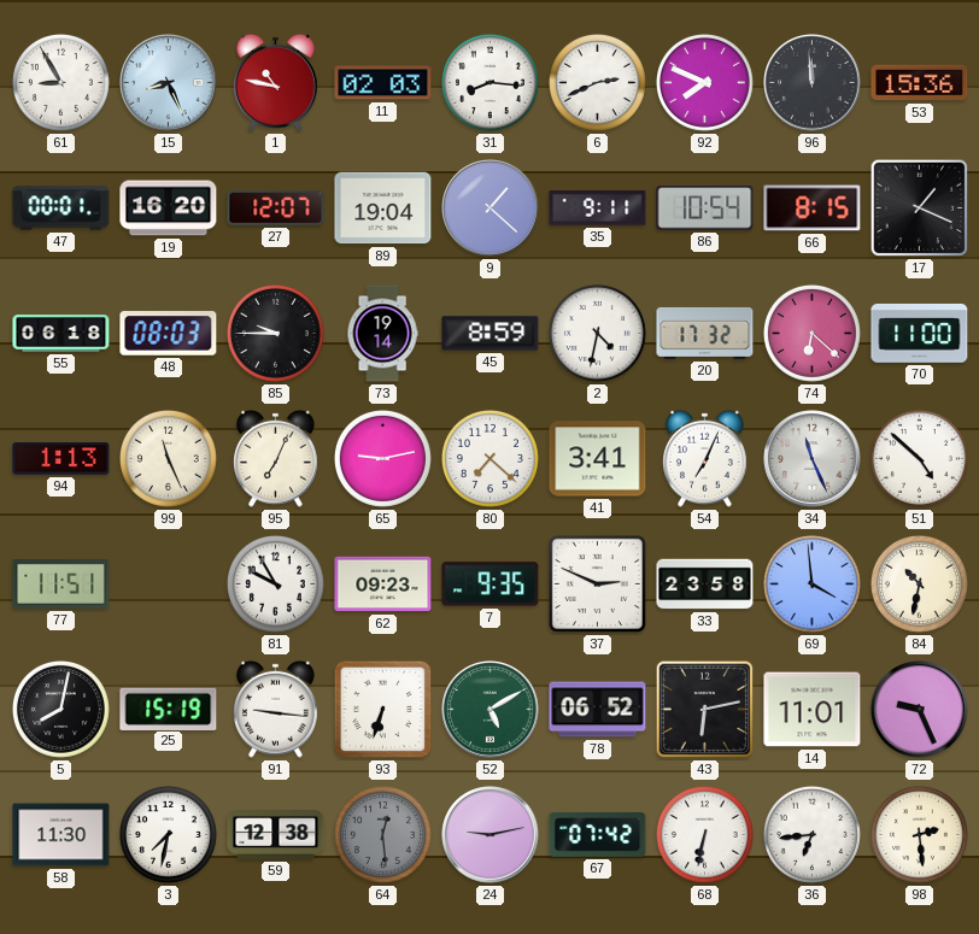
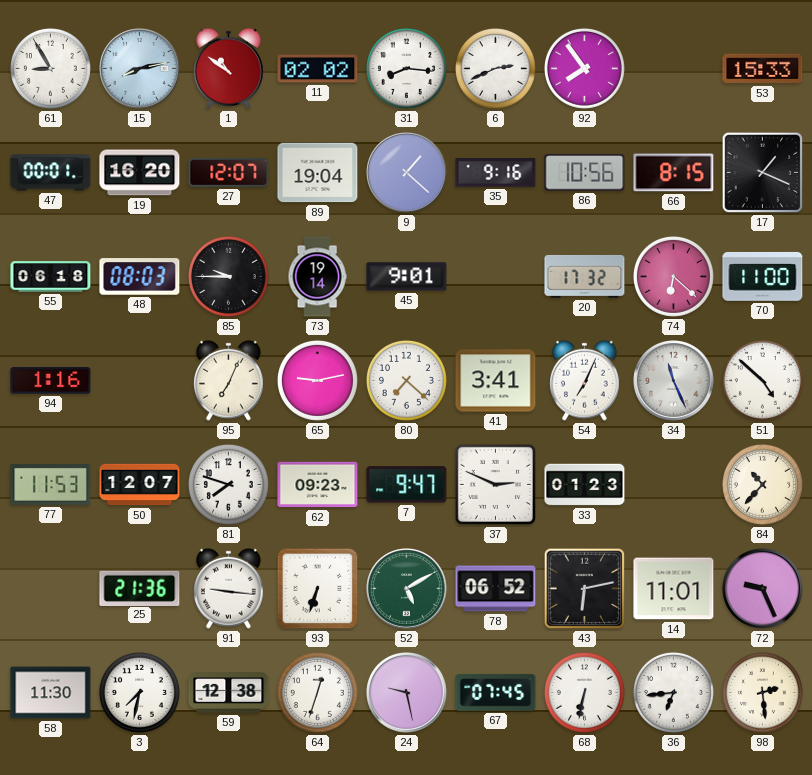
15: 8:26 -> 8:13 (140, 69)
1: 10:47 -> 10:51 (229, 68)
11: 02:03 -> 02:02 (318, 69)
92: 7:49 -> 7:54 (584, 68)
96: 11:59 -> none (813, 83)
53: 15:36 -> 15:33 (763, 69)
35: 9:11 -> 9:16 (496, 173)
86: 10:54 -> 10:56 (585, 173)
45: 8:59 -> 9:01 (407, 277)
2: 4:32 -> none (597, 333)
94: 1:13 -> 1:16 (51, 381)
99: 11:26 -> none (168, 458)
77: 11:51 -> 11:53 (51, 485)
50: none -> 12:07 (140, 485)
81: 9:55 -> 7:48 (228, 484)
7: 9:35 -> 9:47 (407, 485)
33: 23:58 -> 01:23 (585, 485)
69: 3:59 -> none (811, 583)
84: 10:32 -> 10:37 (762, 484)
5: 8:02 -> none (60, 709)
25: 15:19 -> 21:36 (140, 588)
64: 12:29 -> 12:33 (317, 692)
64 dial: grey -> white (317, 692)
24: 9:13 -> 9:28 (407, 693)
67: 07:42 -> 07:45 (496, 692)
